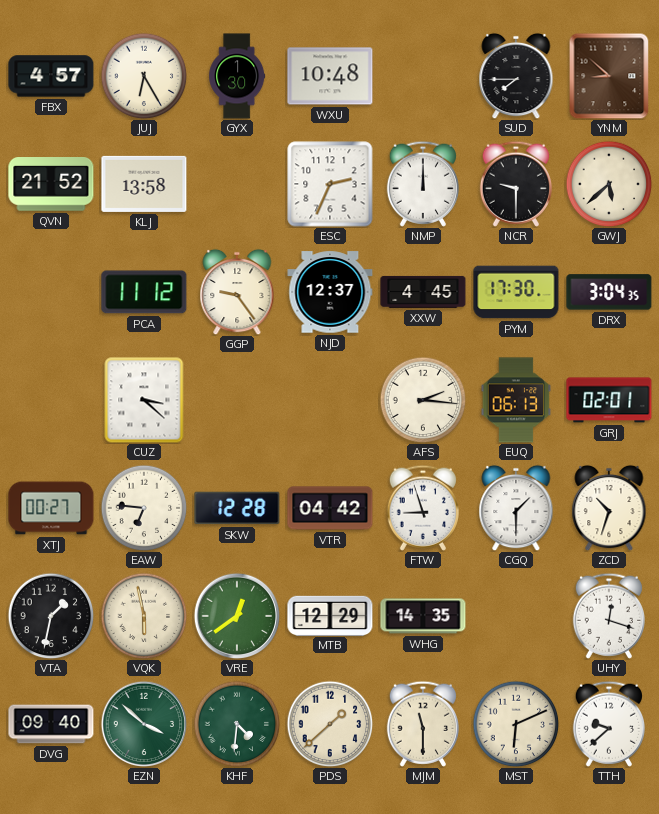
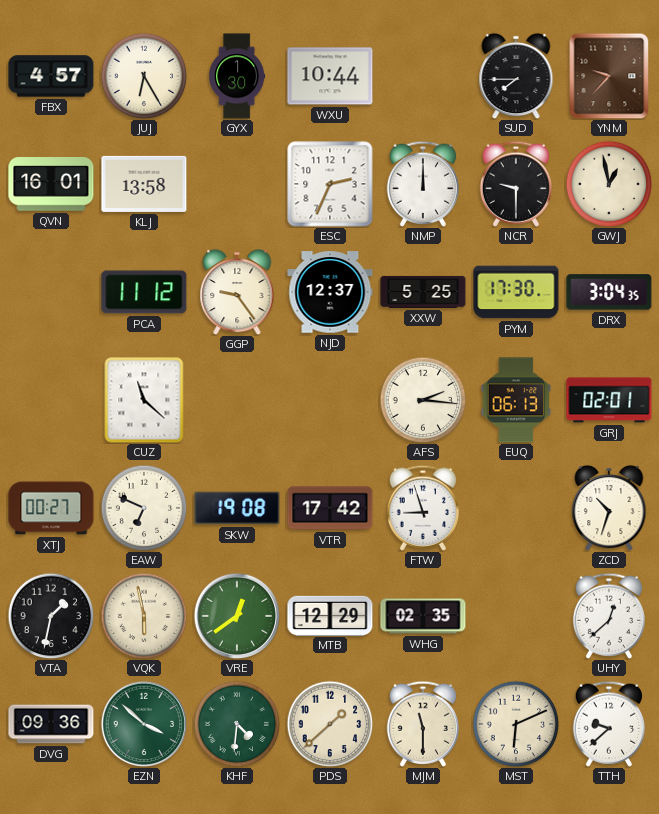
WXU: 10:48 -> 10:44 (330, 76)
YNM: 8:52 -> 9:37 (609, 76)
QVN: 21:52 -> 16:01 (51, 184)
GWJ: 5:38 -> 12:58 (609, 184)
XXW: 4:45 -> 5:25 (423, 292)
CUZ: 3:22 -> 11:22 (144, 400)
EAW: 6:46 -> 6:49 (144, 508)
SKW: 12:28 -> 19:08 (237, 508)
VTR: 04:42 -> 17:42 (330, 508)
CGQ: 1:30 -> none (516, 508)
WHG: 14:35 -> 02:35 (423, 616)
UHY: 12:18 -> 12:38 (608, 616)
DVG: 09:40 -> 09:36 (51, 724)
